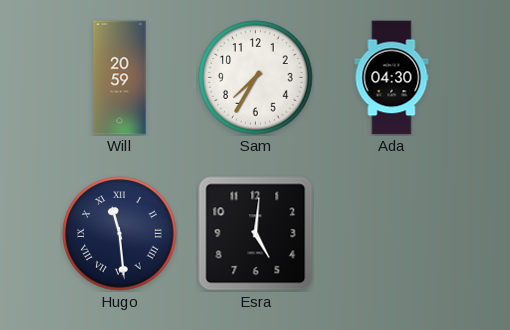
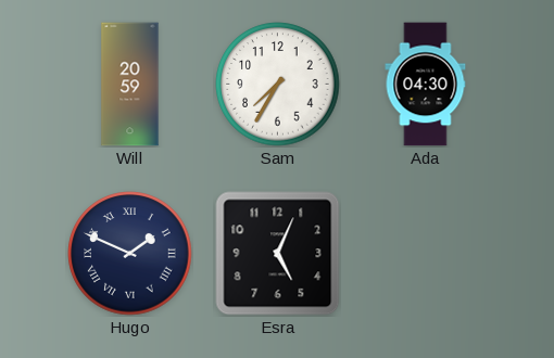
Hugo: 11:29 -> 1:49 (130, 254)
Esra: 5:01 -> 5:04 (278, 254)
